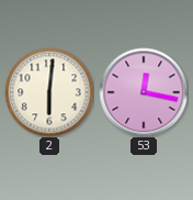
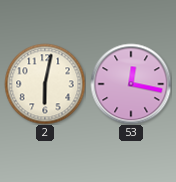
2: 6:01 -> 6:02 (45, 84)
